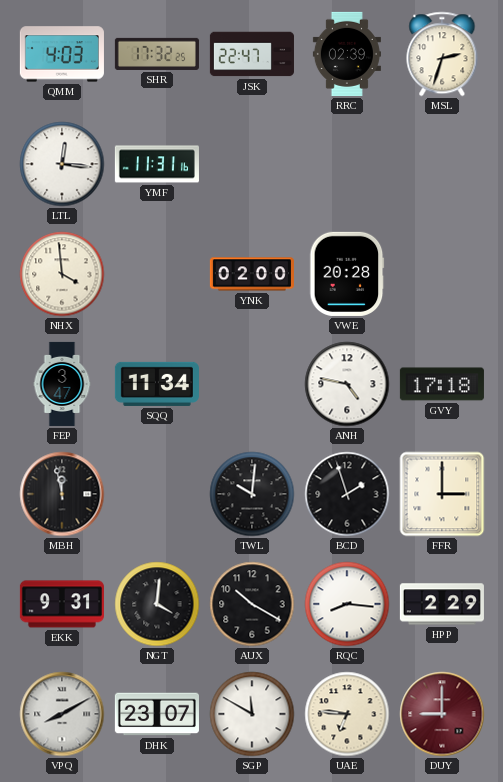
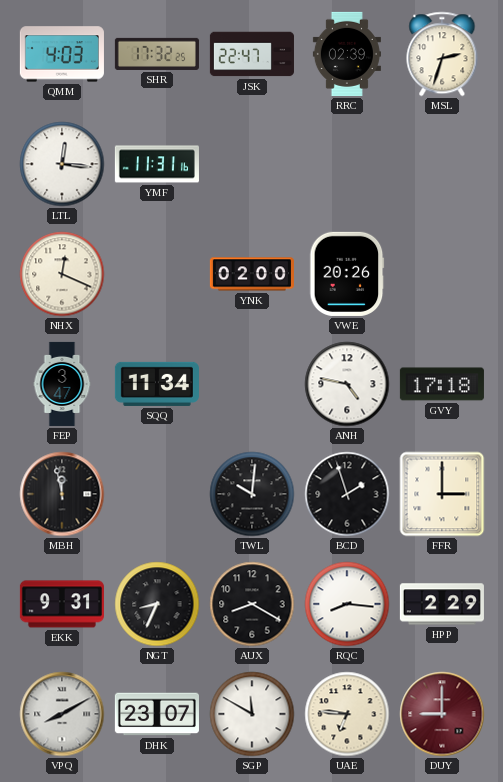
NHX: 3:59 -> 12:19 (62, 274)
VWE: 20:28 -> 20:26 (347, 274)
NGT: 4:01 -> 8:34 (157, 604)
AUX: 10:20 -> 8:20 (252, 604)
